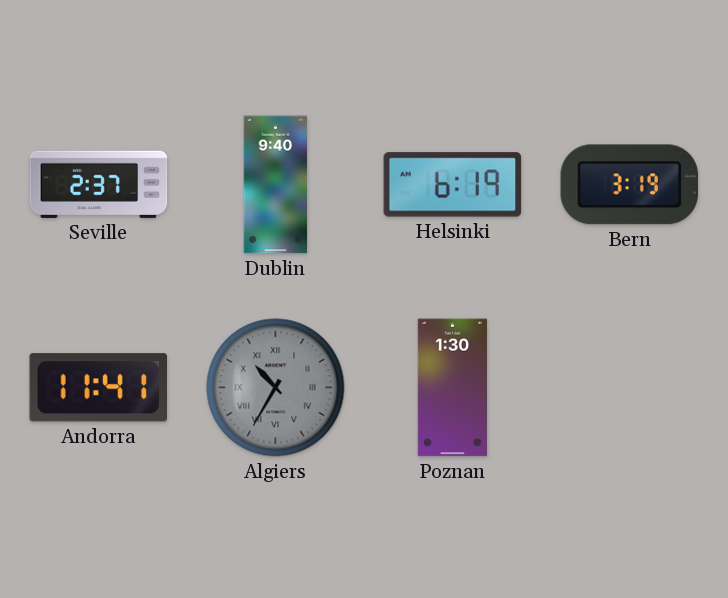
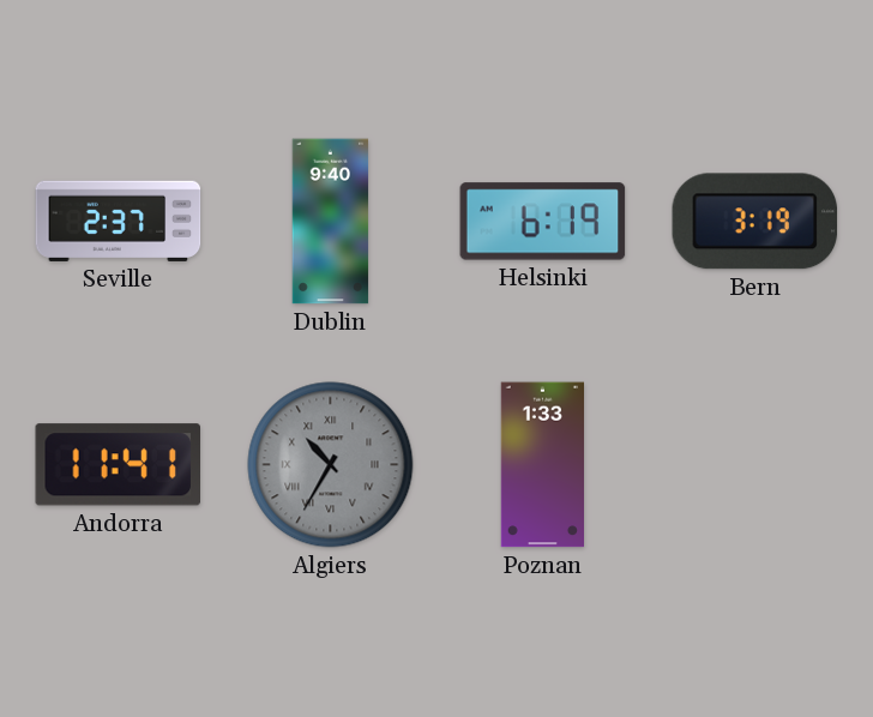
Poznan: 1:30 -> 1:33 (542, 465)
